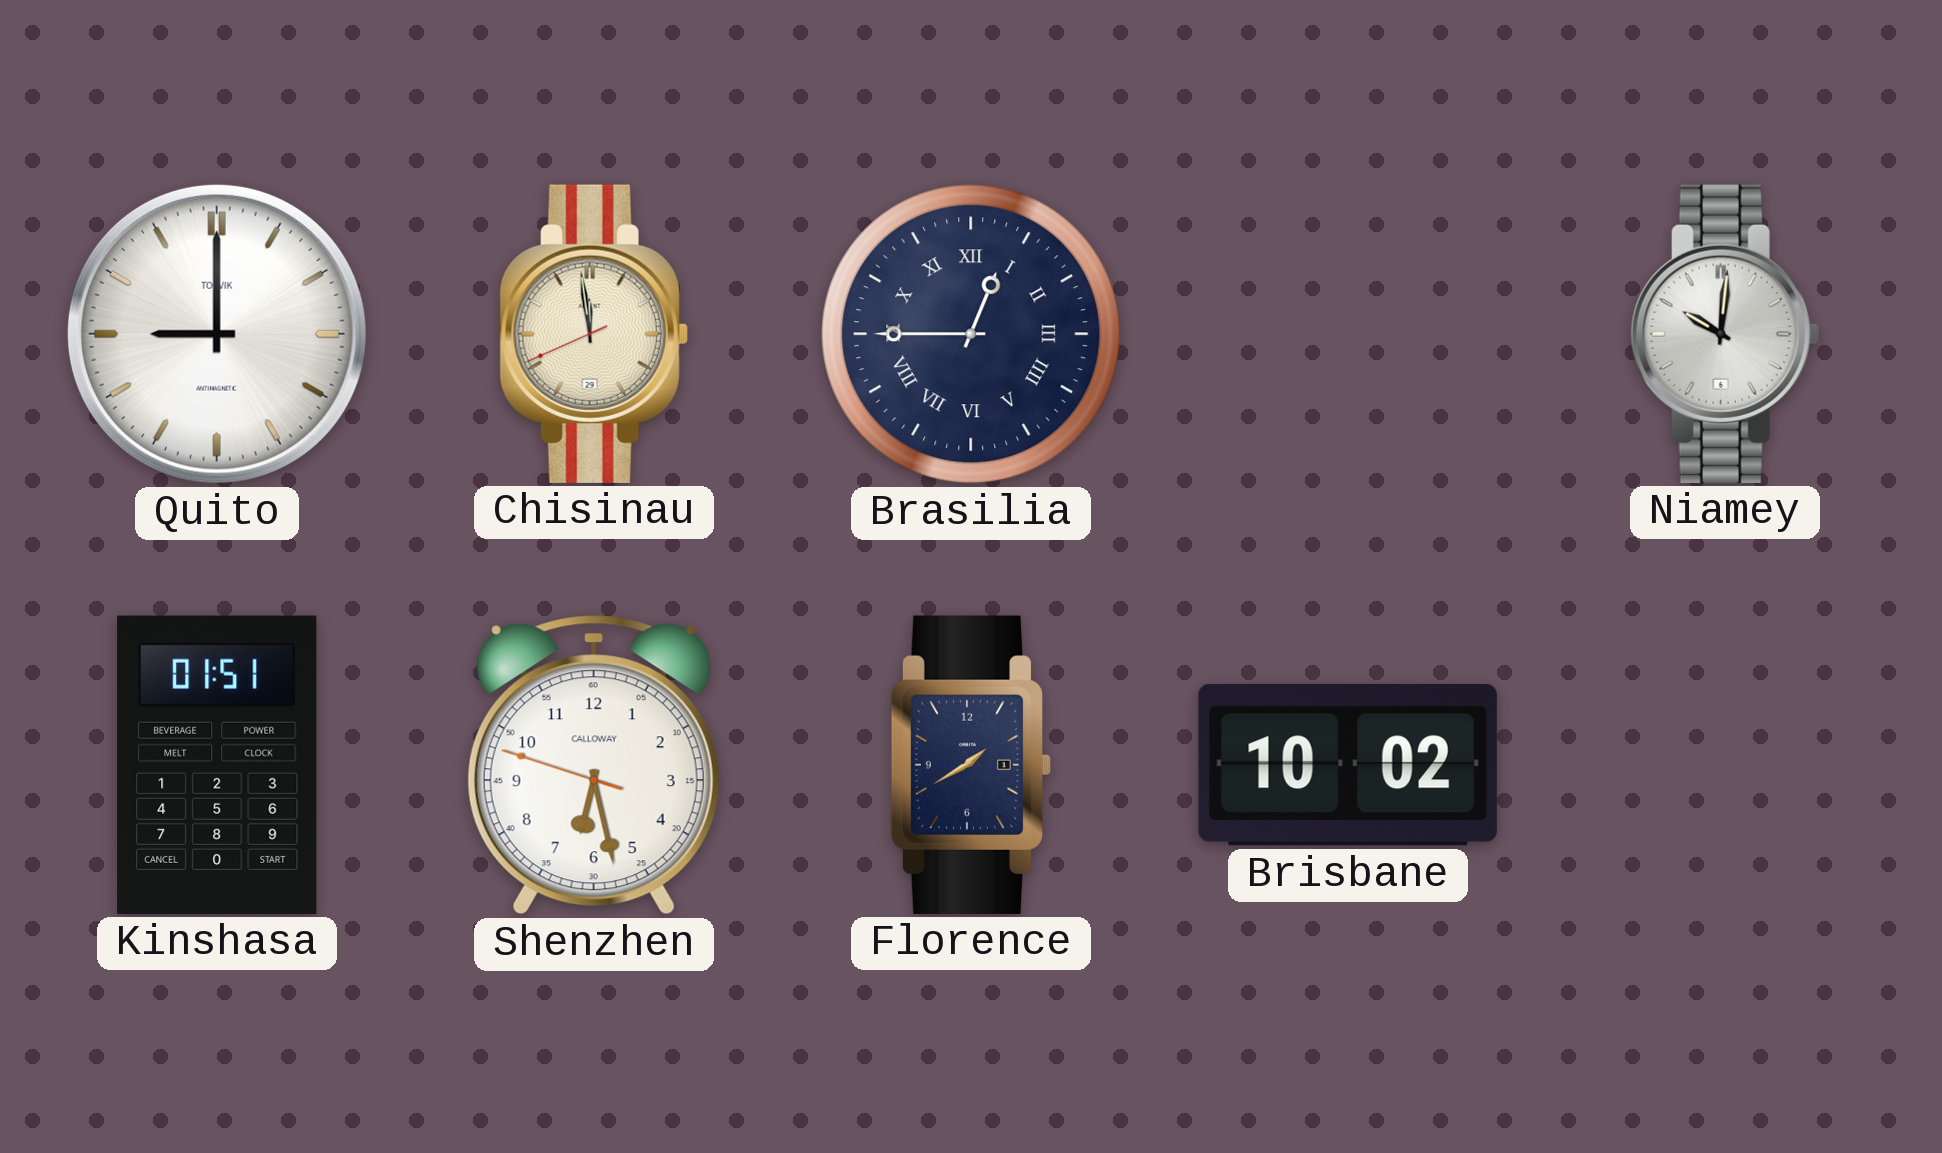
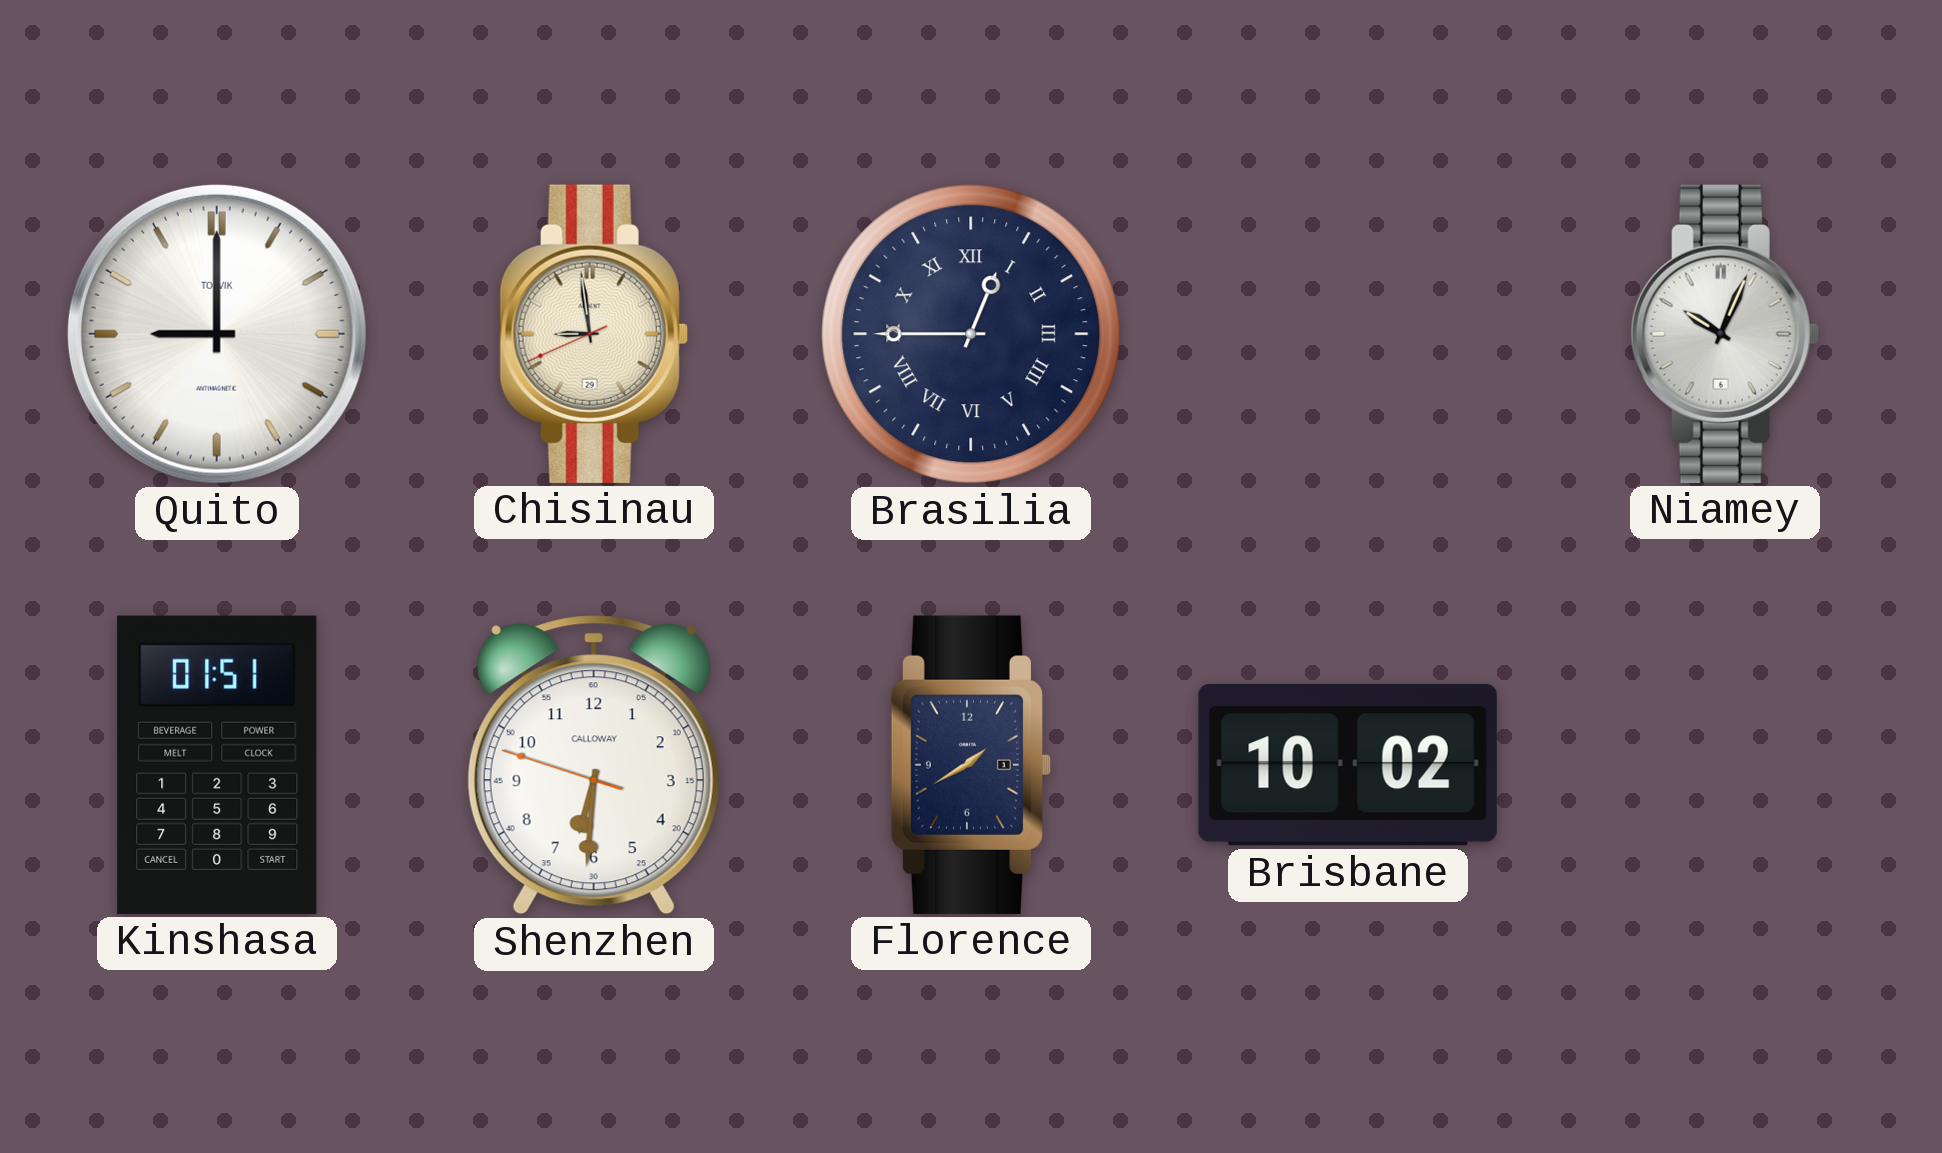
Chisinau: 11:58 -> 8:58 (594, 334)
Niamey: 10:01 -> 10:04 (1725, 334)
Shenzhen: 6:27 -> 6:30 (594, 765)
